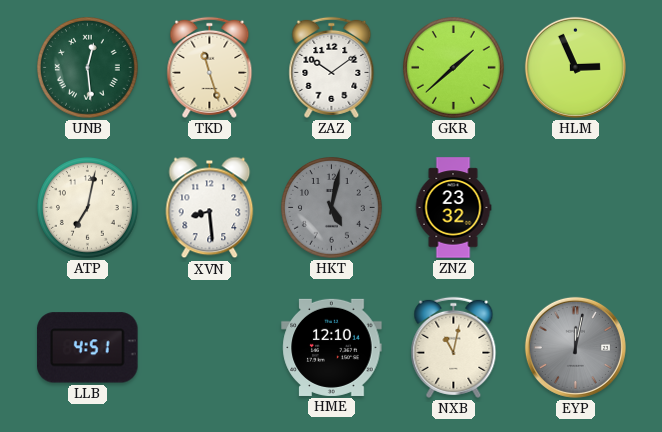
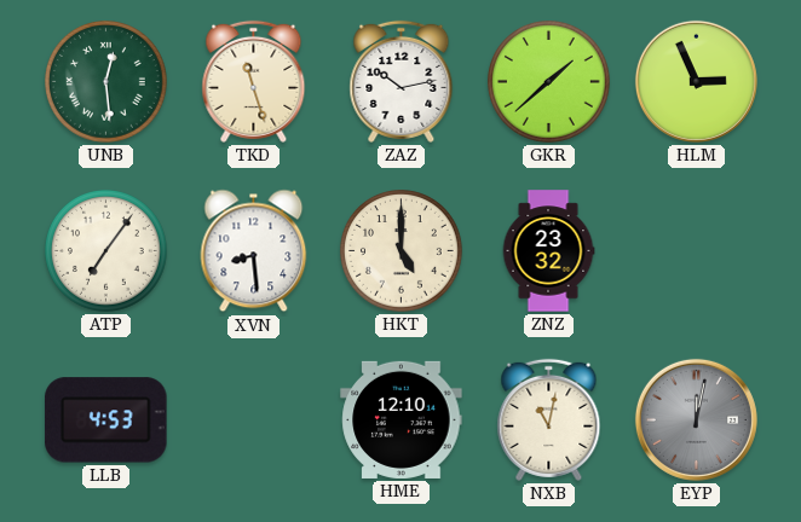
ZAZ: 10:09 -> 10:13 (402, 81)
ATP: 7:02 -> 7:06 (106, 251)
HKT: 5:02 -> 5:00 (402, 251)
HKT dial: grey -> cream (402, 251)
LLB: 4:51 -> 4:53 (106, 420)
